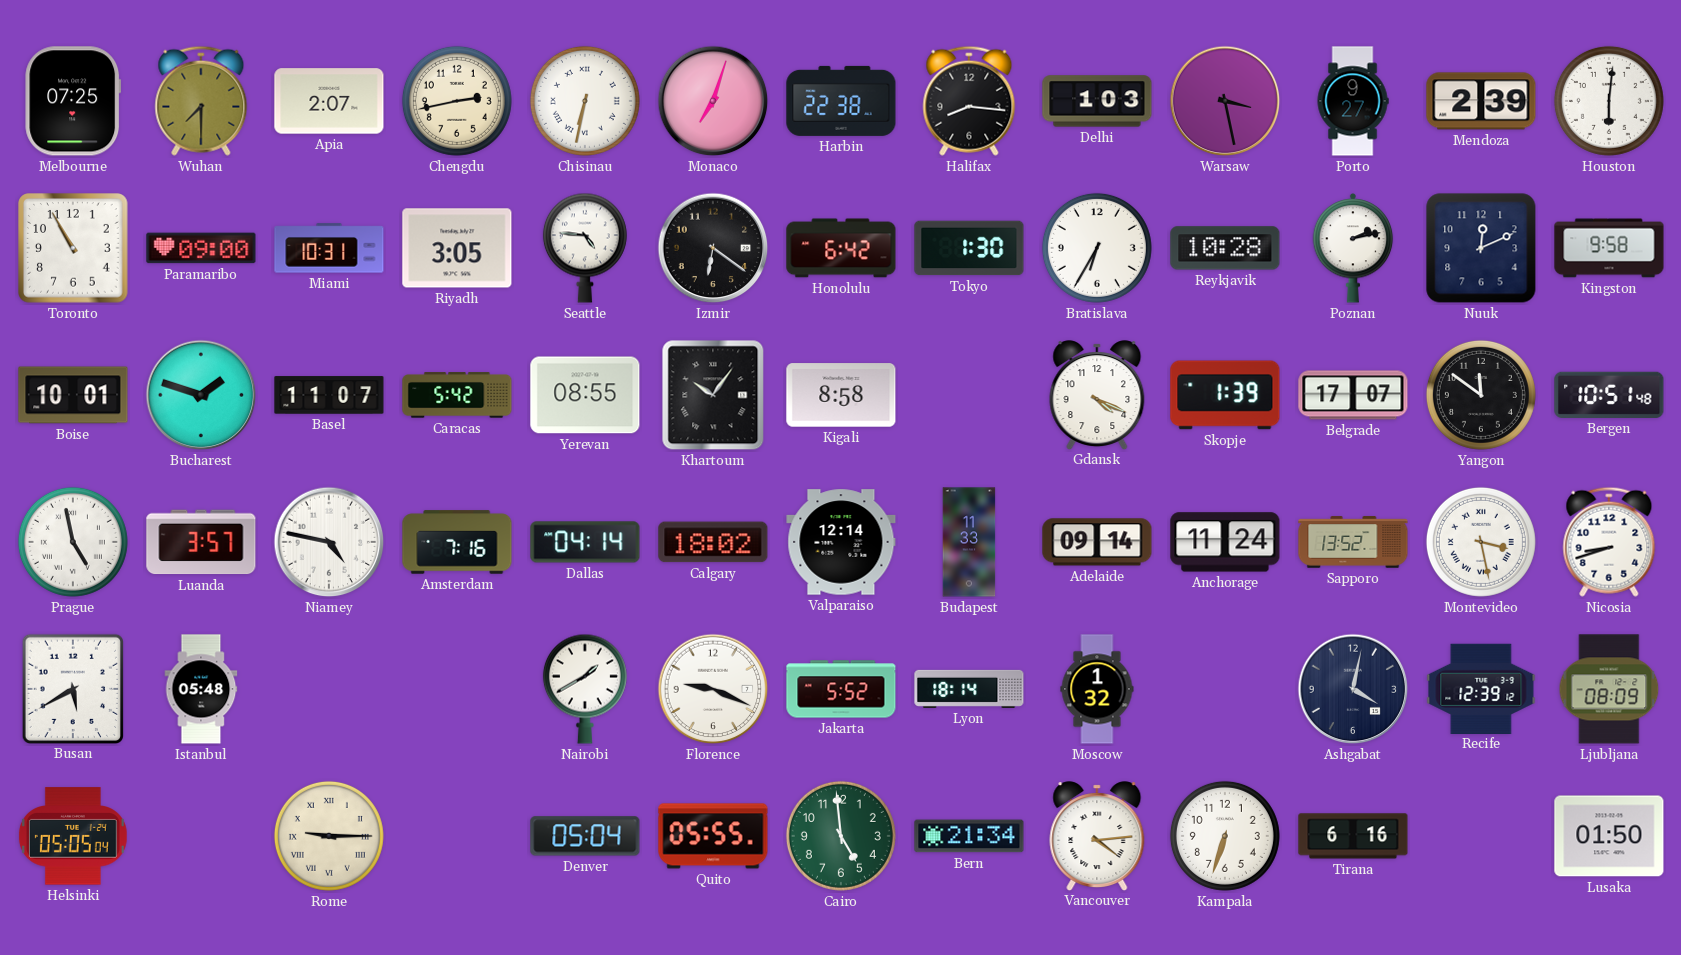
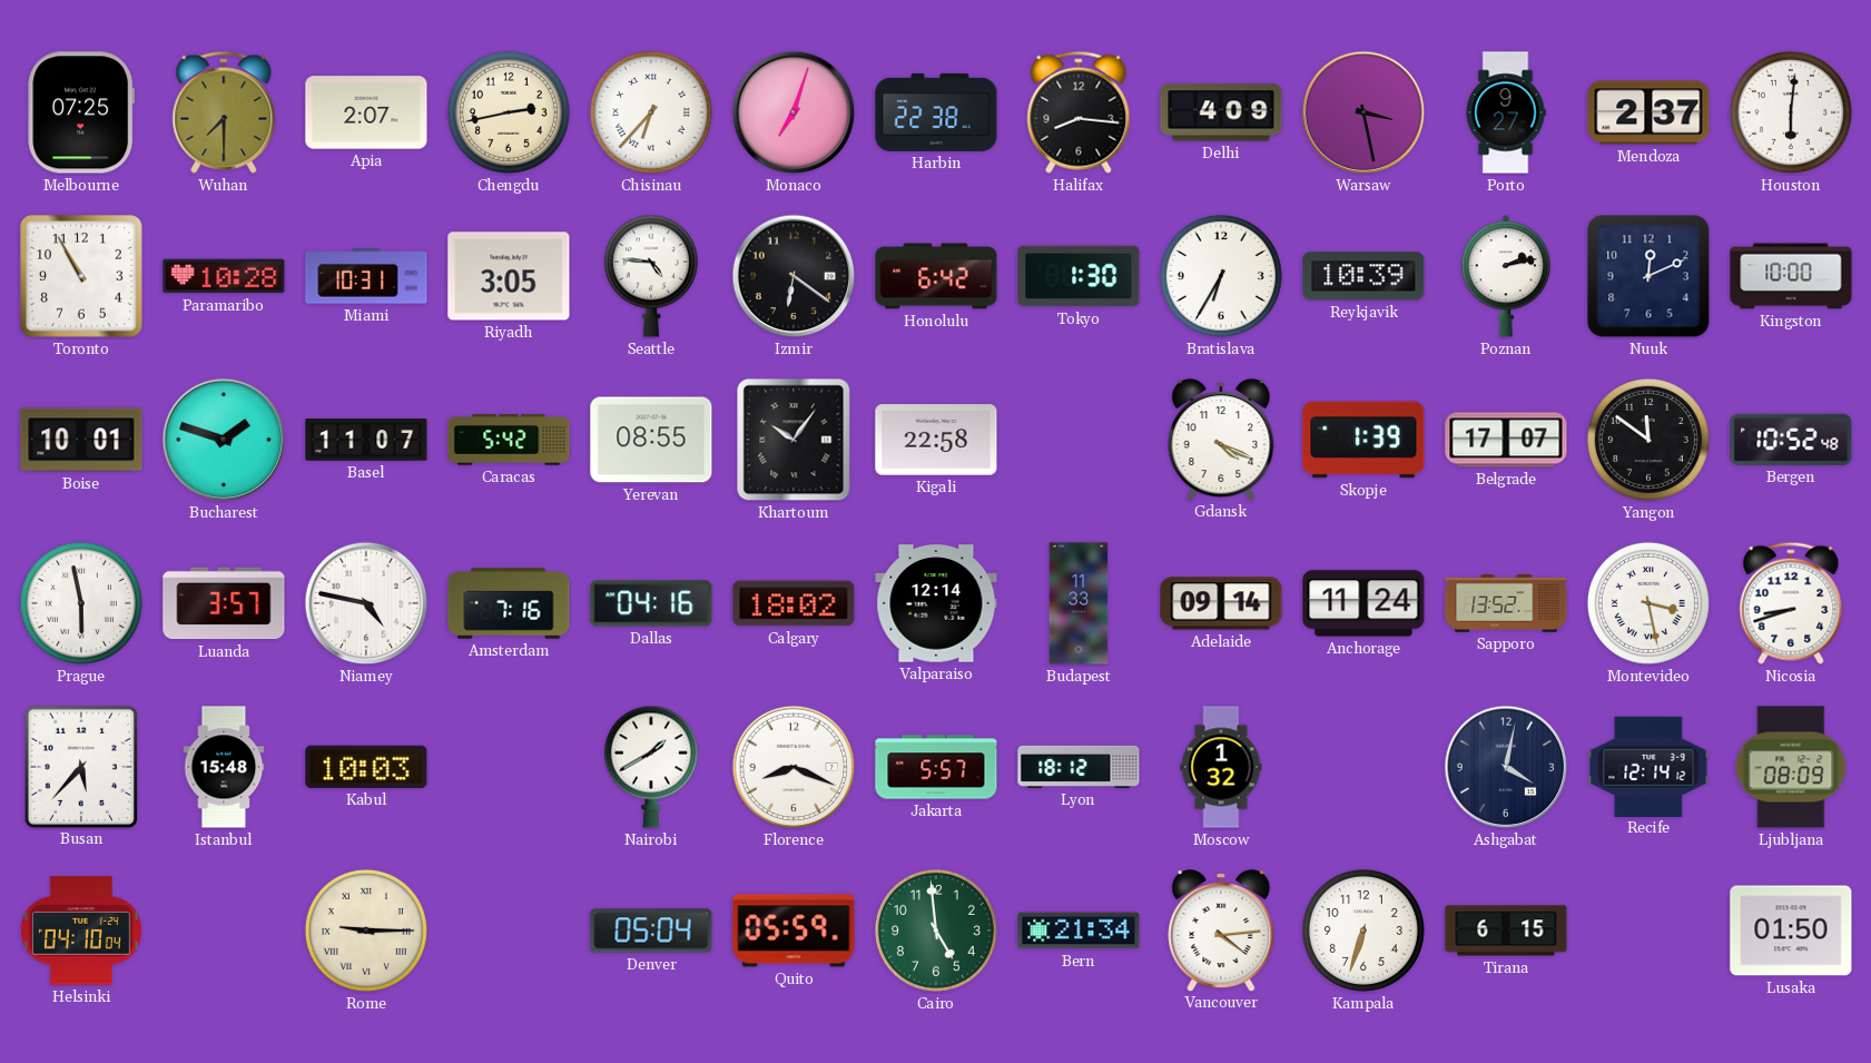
Chisinau: 6:32 -> 6:37 (651, 112)
Delhi: 1:03 -> 4:09 (1221, 112)
Mendoza: 2:39 -> 2:37 (1648, 112)
Paramaribo: 09:00 -> 10:28 (224, 276)
Reykjavik: 10:28 -> 10:39 (1363, 276)
Kingston: 9:58 -> 10:00 (1791, 276)
Kigali: 8:58 -> 22:58 (936, 440)
Bergen: 10:51 -> 10:52 (1791, 440)
Prague: 4:58 -> 5:58 (81, 603)
Dallas: 04:14 -> 04:16 (651, 603)
Busan: 5:40 -> 5:37 (80, 766)
Istanbul: 05:48 -> 15:48 (224, 767)
Kabul: none -> 10:03 (366, 767)
Florence: 9:19 -> 8:19 (794, 767)
Jakarta: 5:52 -> 5:57 (936, 767)
Lyon: 18:14 -> 18:12 (1079, 767)
Recife: 12:39 -> 12:14 (1648, 766)
Helsinki: 05:05 -> 04:10 (81, 931)
Quito: 05:55 -> 05:59 (794, 931)
Tirana: 6:16 -> 6:15 (1506, 931)
